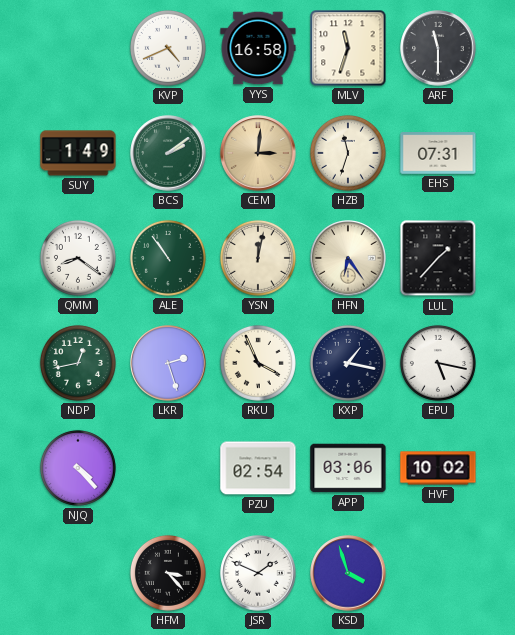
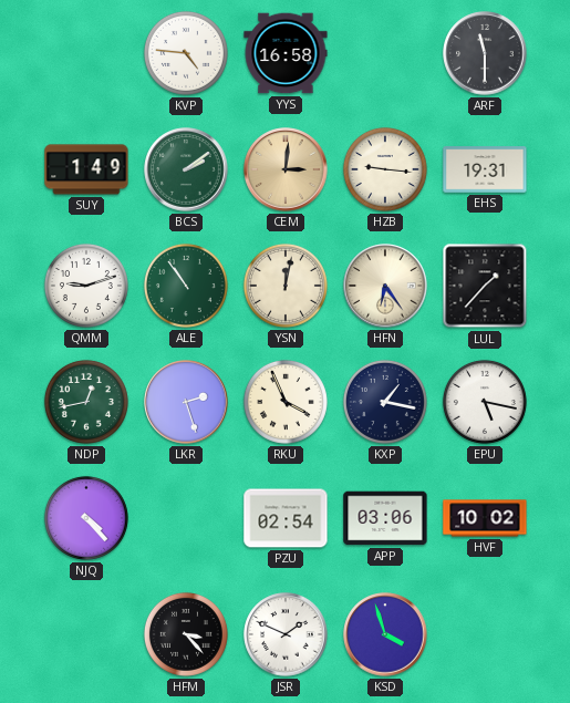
KVP: 4:41 -> 4:46 (186, 53)
MLV: 11:33 -> none (348, 48)
HZB: 11:33 -> 9:16 (385, 169)
EHS: 07:31 -> 19:31 (485, 169)
QMM: 8:21 -> 9:12 (86, 286)
